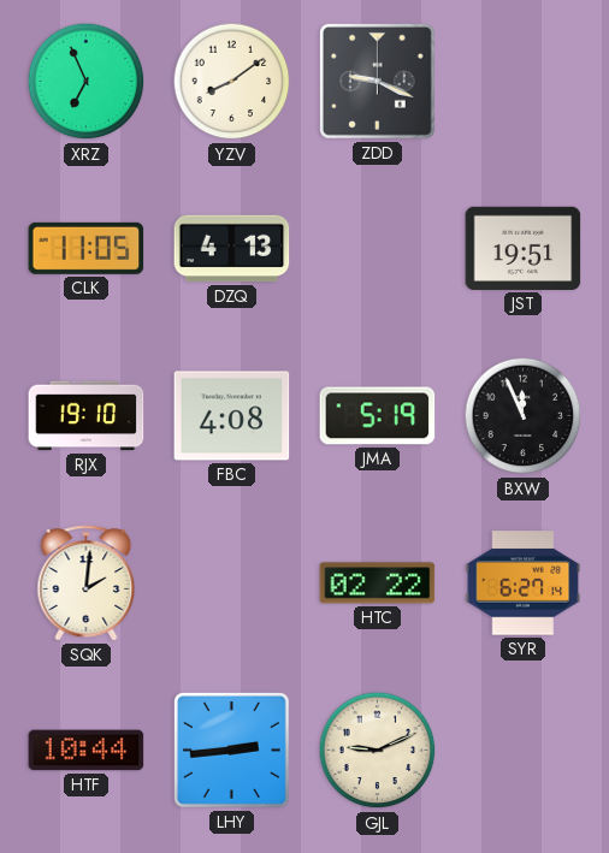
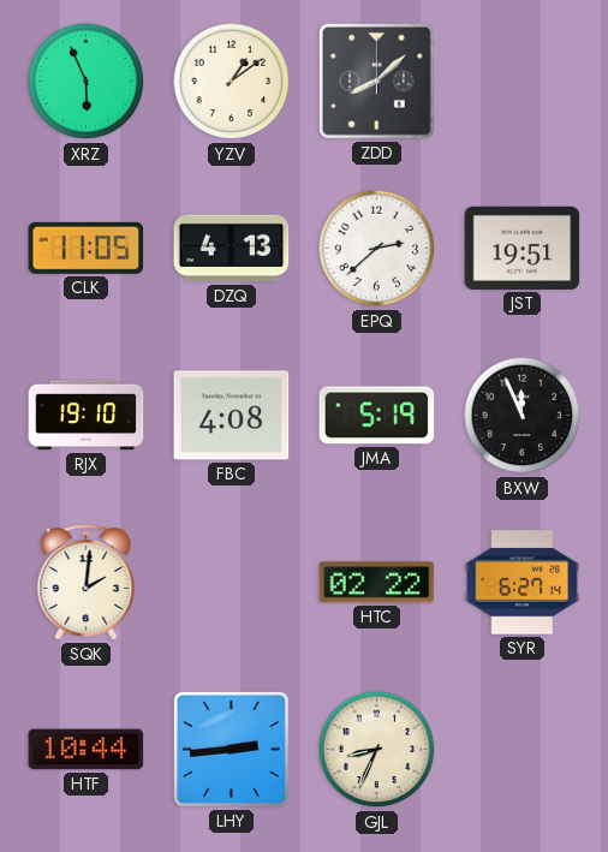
XRZ: 6:56 -> 5:56 (87, 82)
YZV: 8:09 -> 1:09 (232, 82)
ZDD: 9:19 -> 8:08 (376, 81)
EPQ: none -> 2:38 (377, 249)
GJL: 9:11 -> 8:34 (377, 750)
